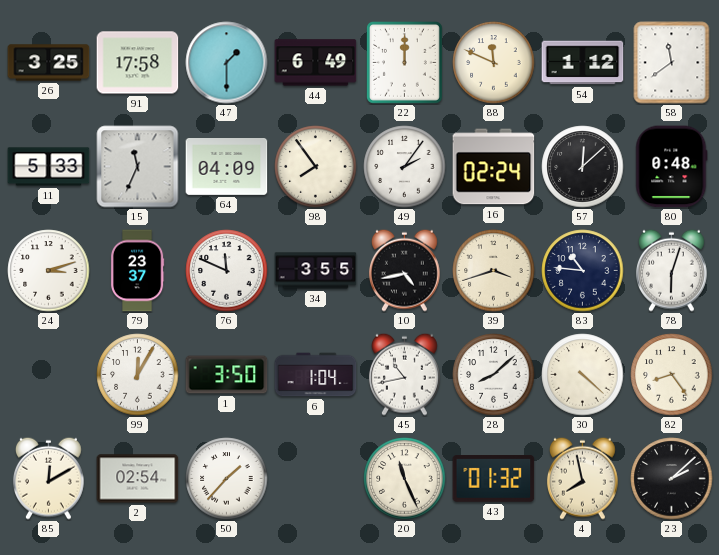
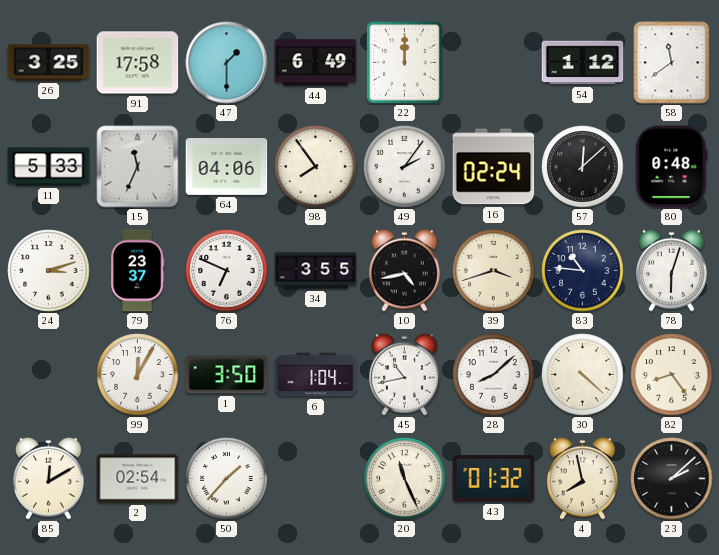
88: 11:49 -> none (494, 63)
64: 04:09 -> 04:06 (227, 167)
76: 11:49 -> 6:49 (227, 271)
